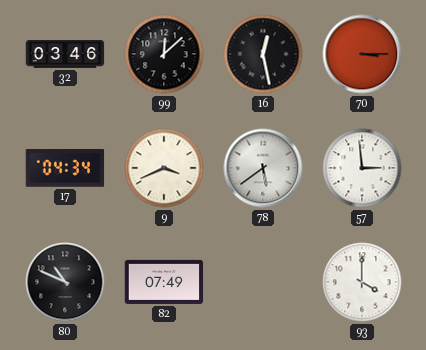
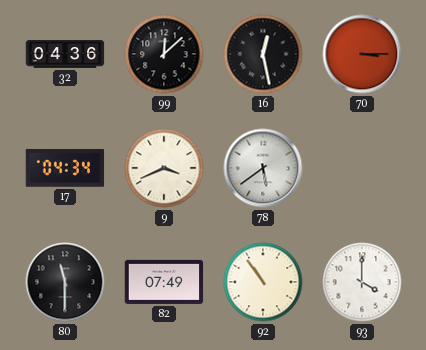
32: 03:46 -> 04:36 (65, 54)
57: 2:59 -> none (362, 168)
80: 10:49 -> 11:30 (65, 282)
92: none -> 10:54 (263, 282)
